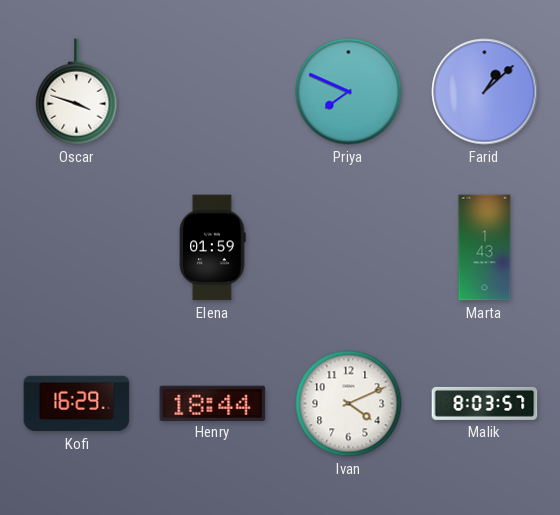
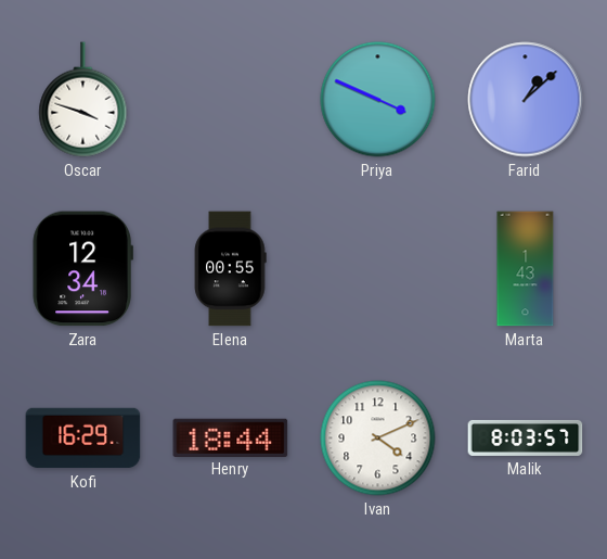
Priya: 7:49 -> 3:49 (378, 100)
Zara: none -> 12:34 (82, 269)
Elena: 01:59 -> 00:55 (230, 269)
